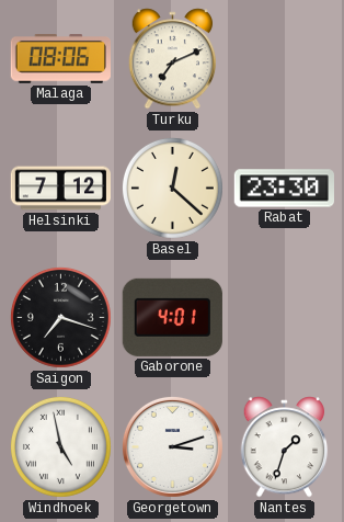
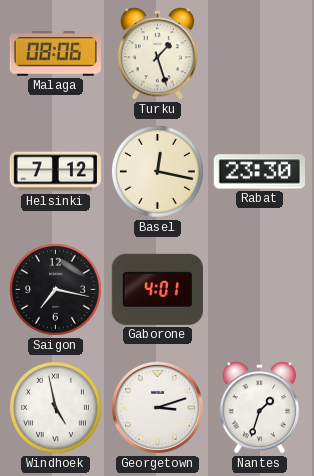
Turku: 7:11 -> 1:27 (158, 54)
Basel: 12:22 -> 12:17 (157, 171)
Saigon: 7:18 -> 7:17 (55, 289)
